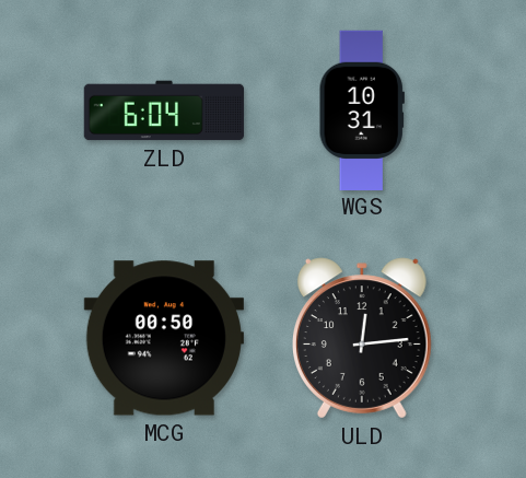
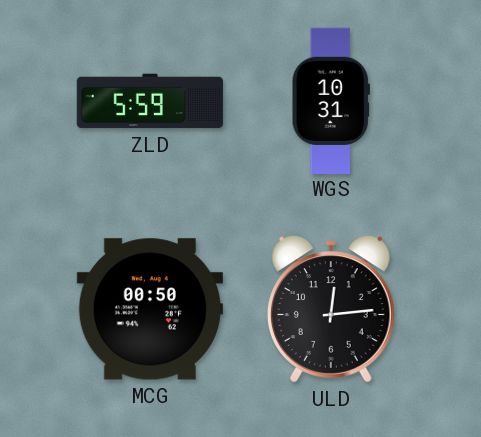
ZLD: 6:04 -> 5:59 (150, 101)
